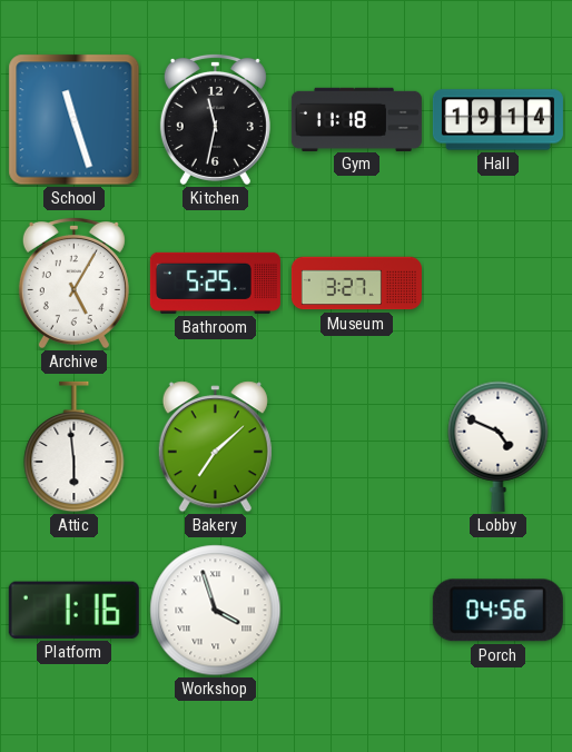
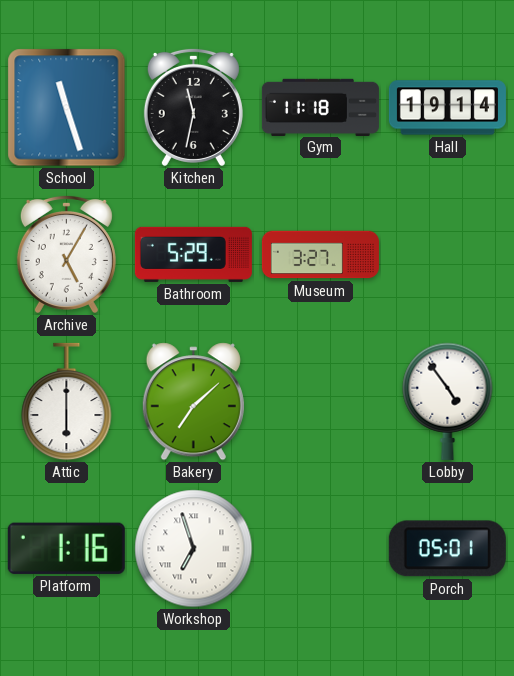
Bathroom: 5:25 -> 5:29 (193, 254)
Attic: 5:59 -> 6:00 (67, 402)
Lobby: 4:49 -> 4:54 (448, 401)
Workshop: 3:57 -> 6:57 (194, 549)
Porch: 04:56 -> 05:01 (447, 549)
